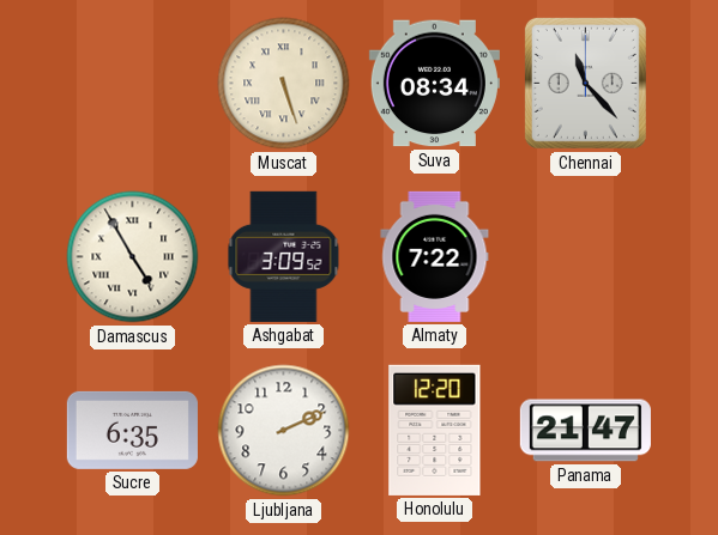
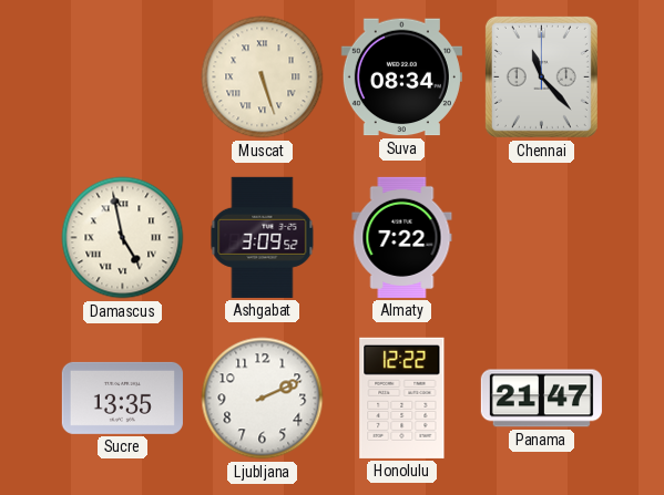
Damascus: 4:55 -> 4:58 (123, 238)
Sucre: 6:35 -> 13:35 (122, 398)
Honolulu: 12:20 -> 12:22 (402, 398)
